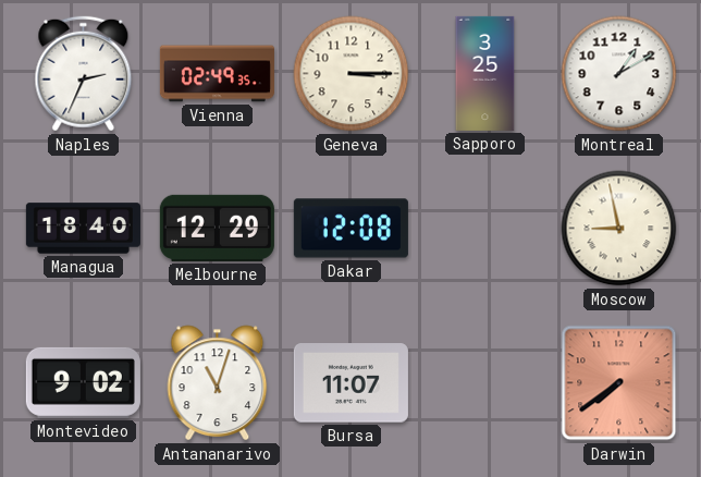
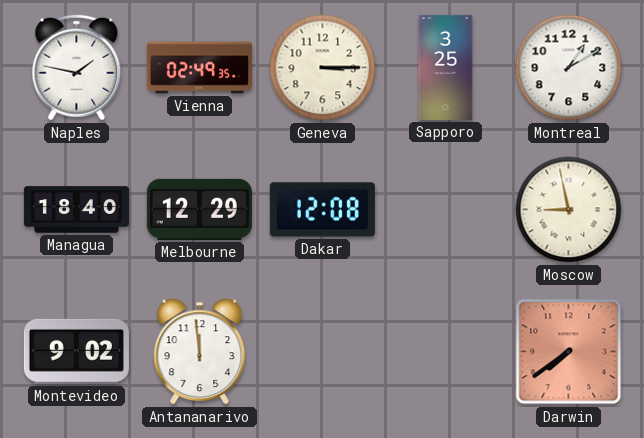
Naples: 2:34 -> 1:47 (77, 68)
Antananarivo: 11:03 -> 11:59 (200, 352)
Bursa: 11:07 -> none (350, 383)
